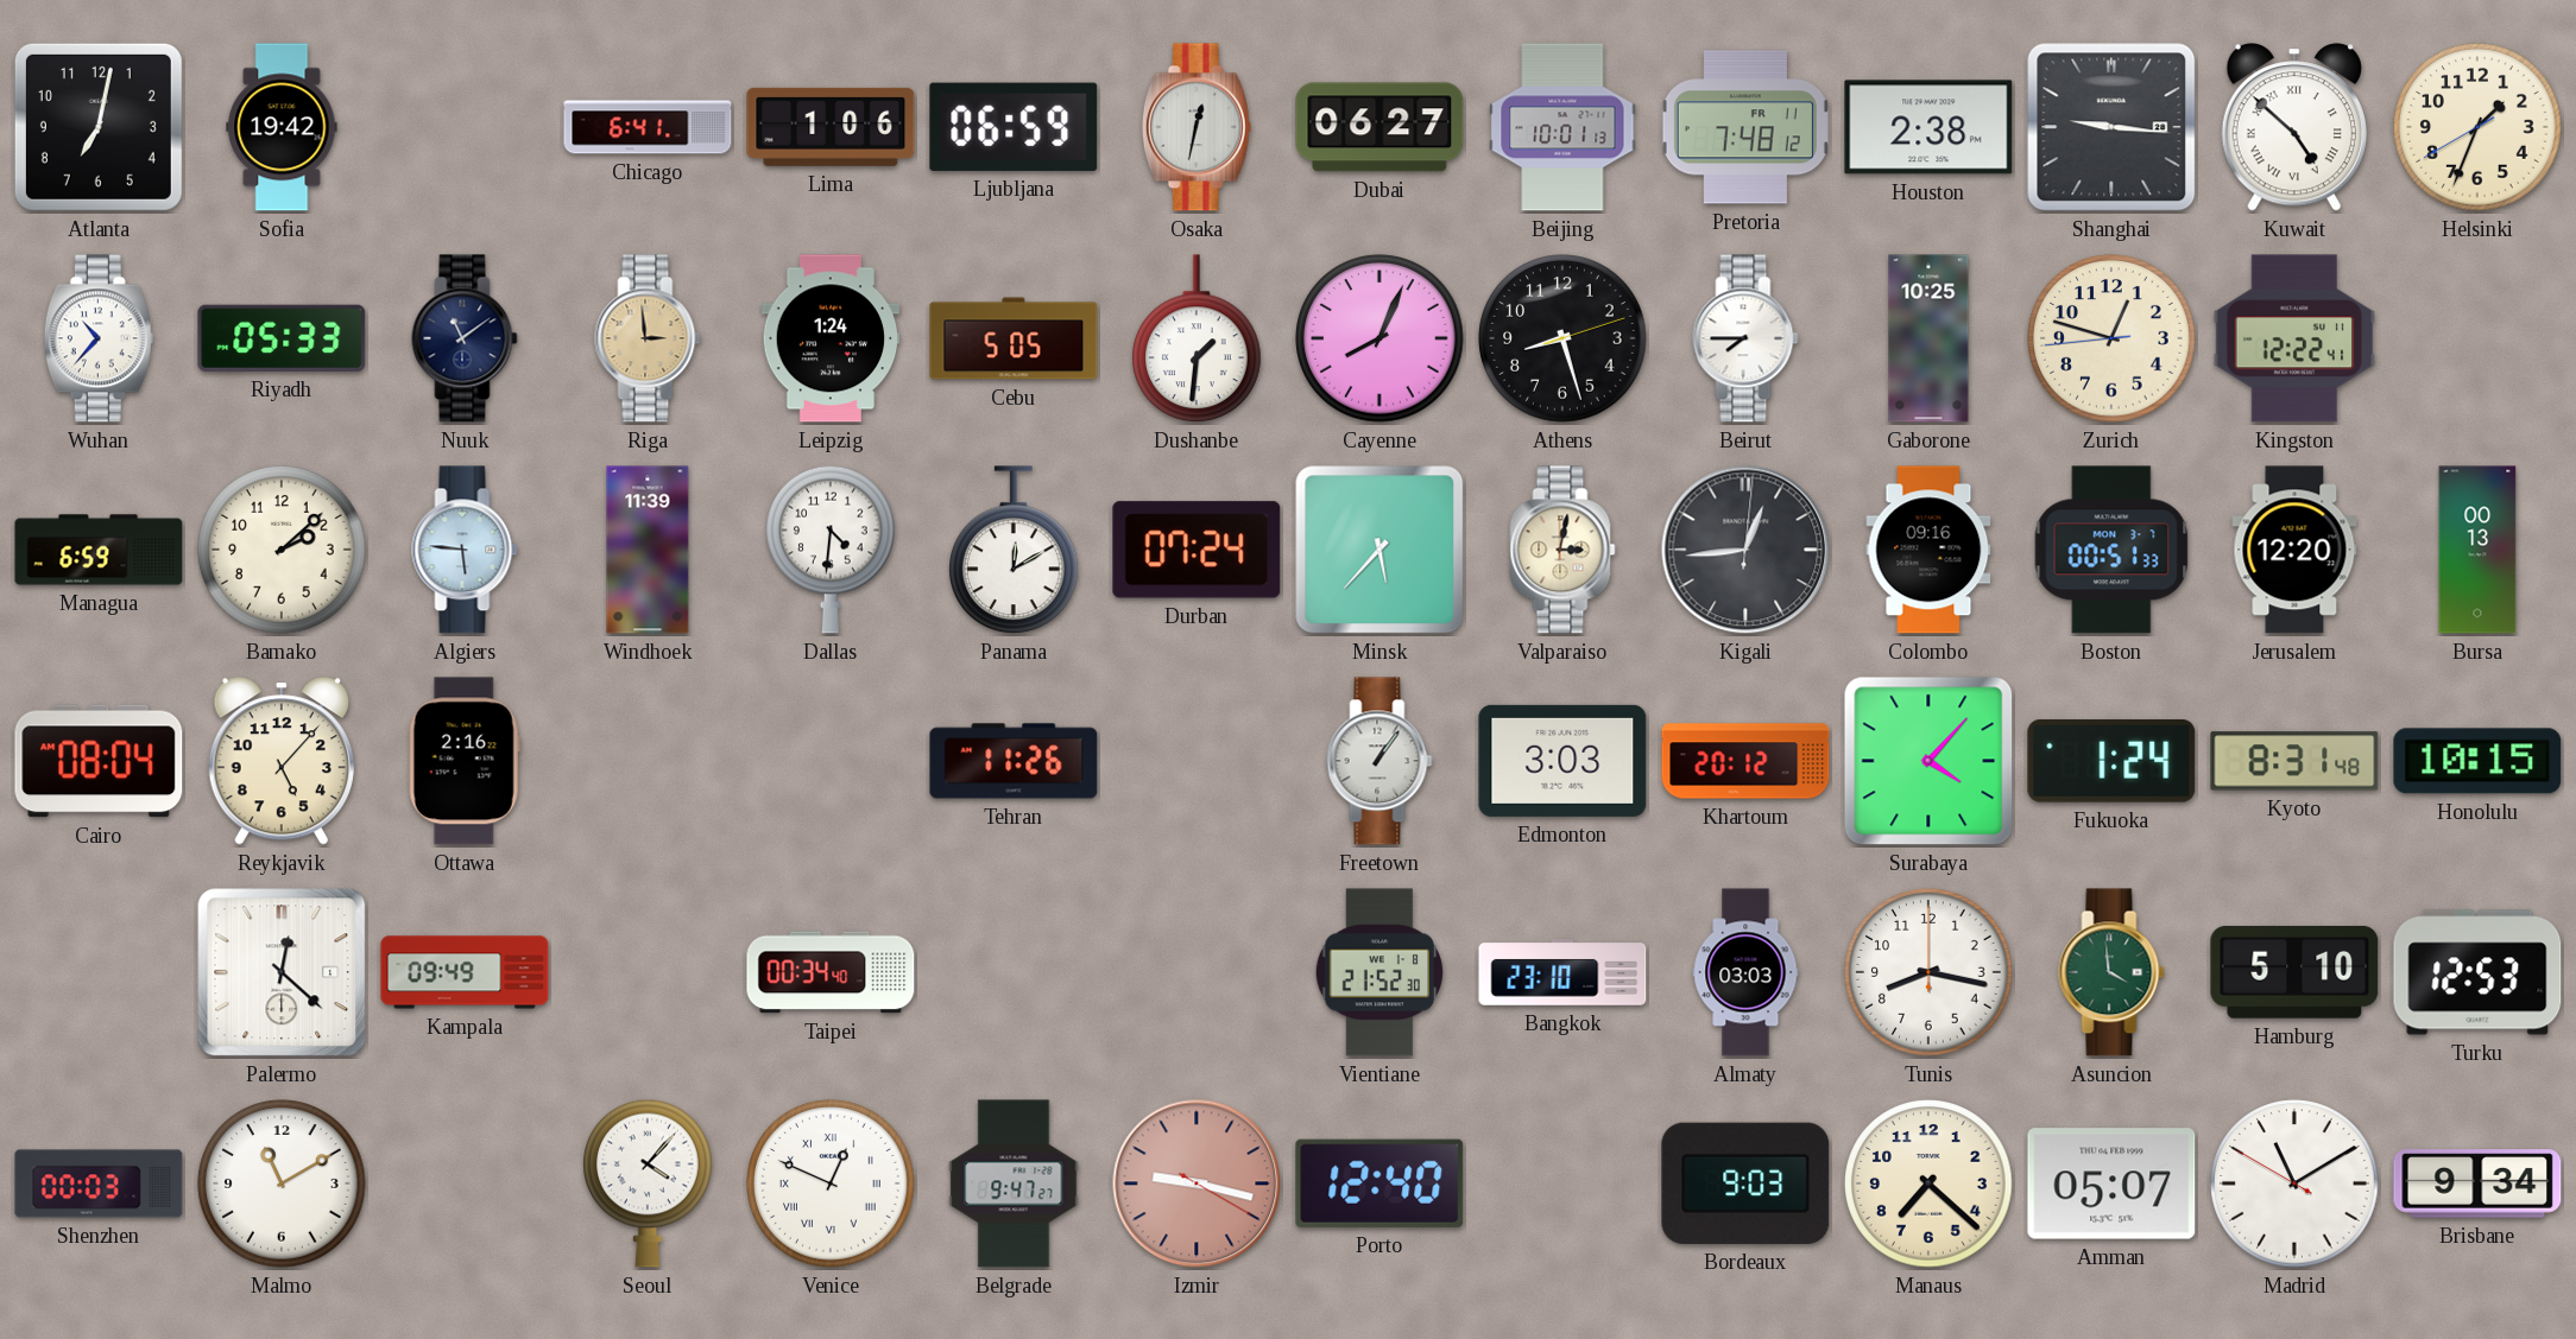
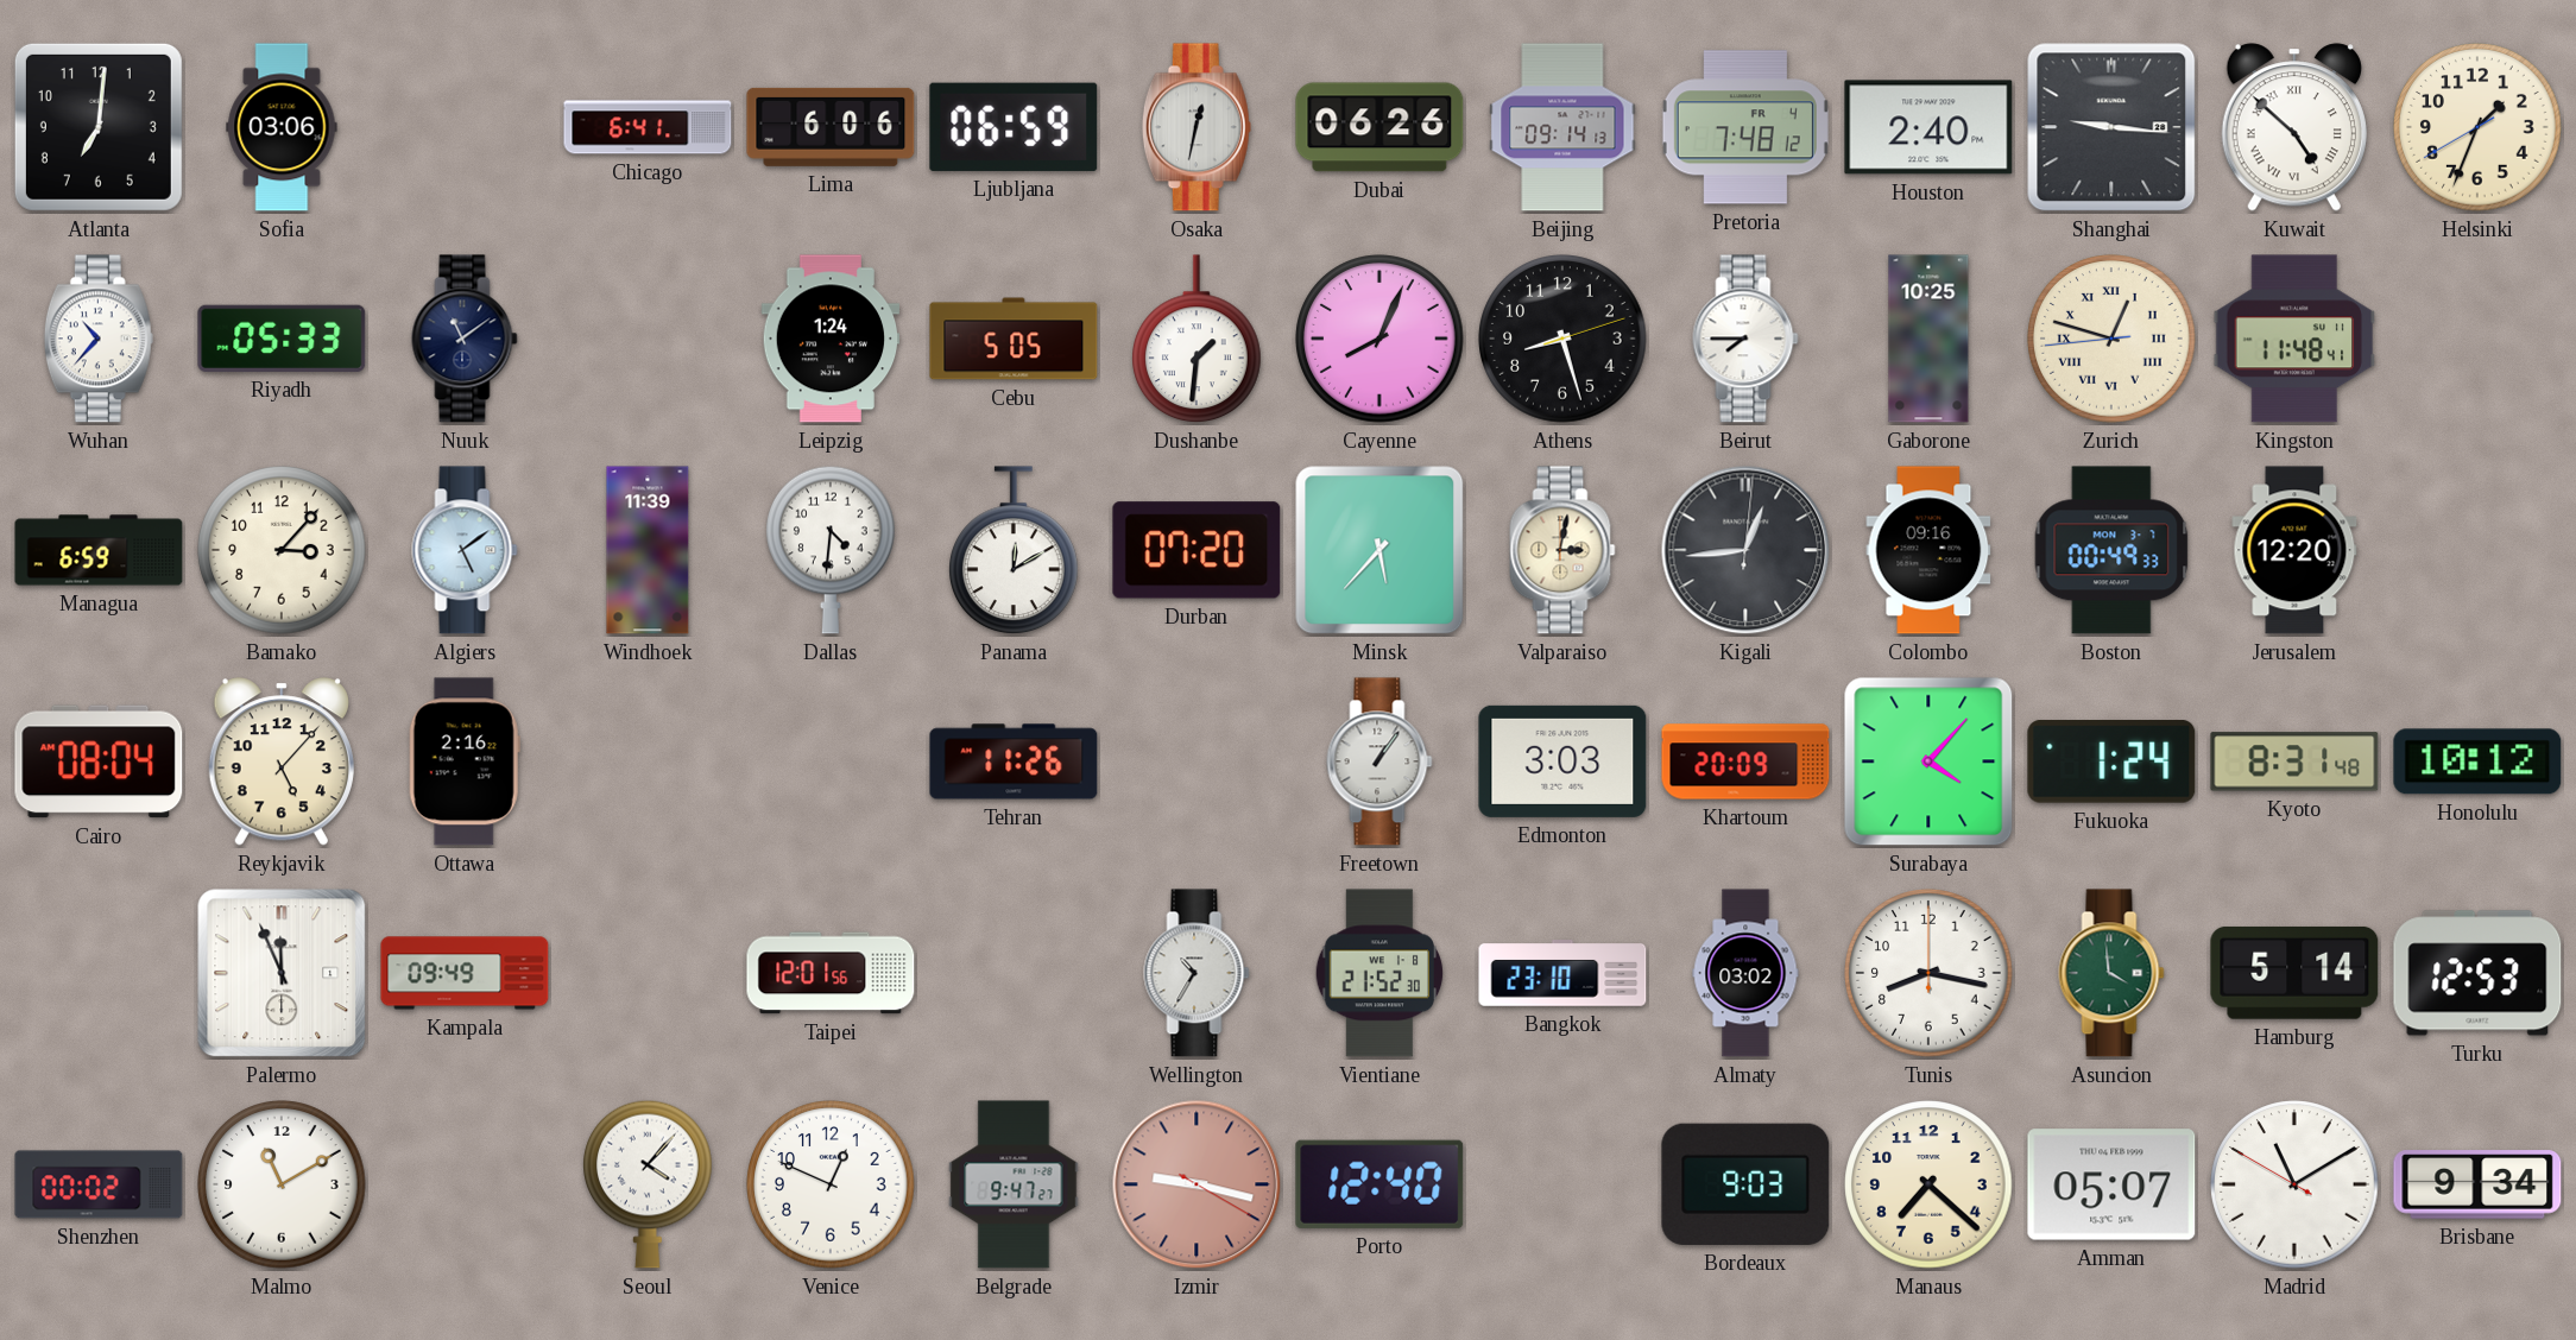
Atlanta: 7:02 -> 7:01 (99, 127)
Sofia: 19:42 -> 03:06 (282, 127)
Lima: 1:06 -> 6:06 (831, 127)
Dubai: 06:27 -> 06:26 (1379, 127)
Beijing: 10:01 -> 09:14 (1562, 127)
Pretoria date: FR 11 -> FR 4 (1745, 127)
Houston: 2:38 -> 2:40 (1928, 127)
Riga: 2:59 -> none (648, 338)
Zurich numerals: Arabic -> Roman (2111, 339)
Kingston: 12:22 -> 11:48 (2294, 339)
Bamako: 2:08 -> 3:07 (282, 550)
Algiers: 5:46 -> 5:09 (465, 550)
Durban: 07:24 -> 07:20 (1197, 550)
Boston: 00:51 -> 00:49 (2111, 550)
Bursa: 00:13 -> none (2477, 550)
Khartoum: 20:12 -> 20:09 (1745, 761)
Honolulu: 10:15 -> 10:12 (2477, 761)
Palermo: 12:22 -> 11:56 (282, 973)
Taipei: 00:34 -> 12:01 (831, 973)
Wellington: none -> 10:35 (1197, 973)
Almaty: 03:03 -> 03:02 (1745, 973)
Hamburg: 5:10 -> 5:14 (2294, 973)
Shenzhen: 00:03 -> 00:02 (99, 1184)
Venice numerals: Roman -> Arabic (831, 1184)
